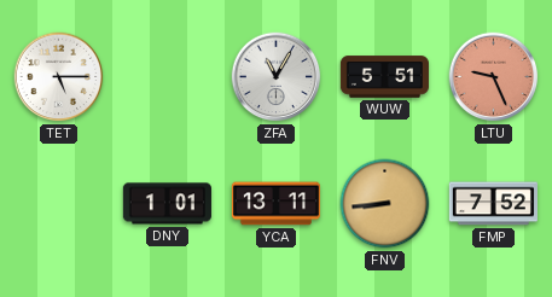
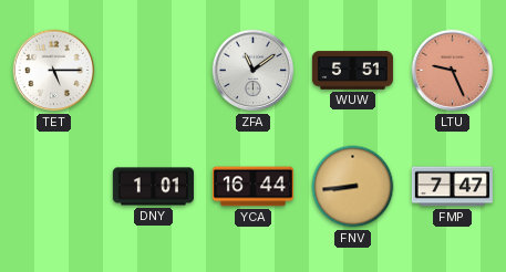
ZFA: 11:05 -> 11:09 (254, 71)
YCA: 13:11 -> 16:44 (252, 187)
FMP: 7:52 -> 7:47 (452, 187)
